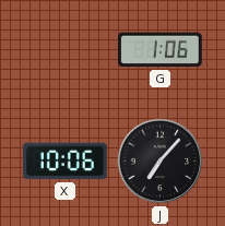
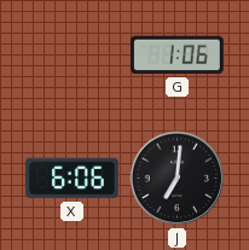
X: 10:06 -> 6:06 (71, 179)
J: 7:07 -> 7:01 (178, 179)
